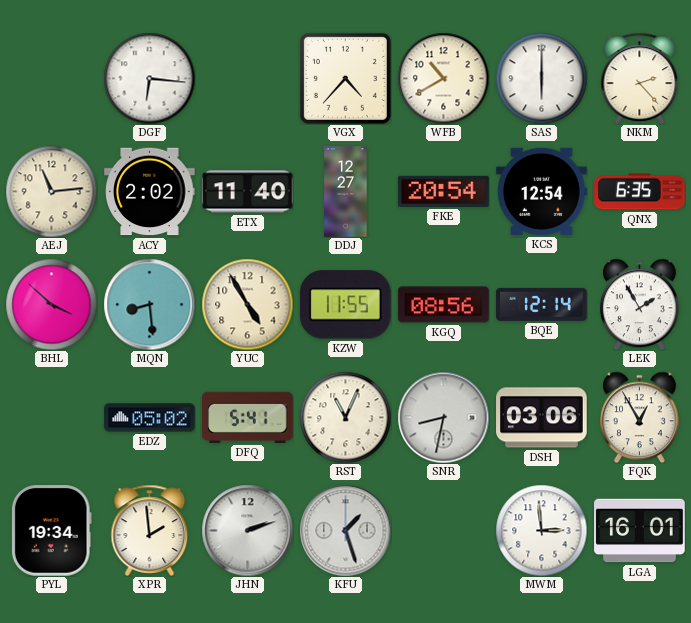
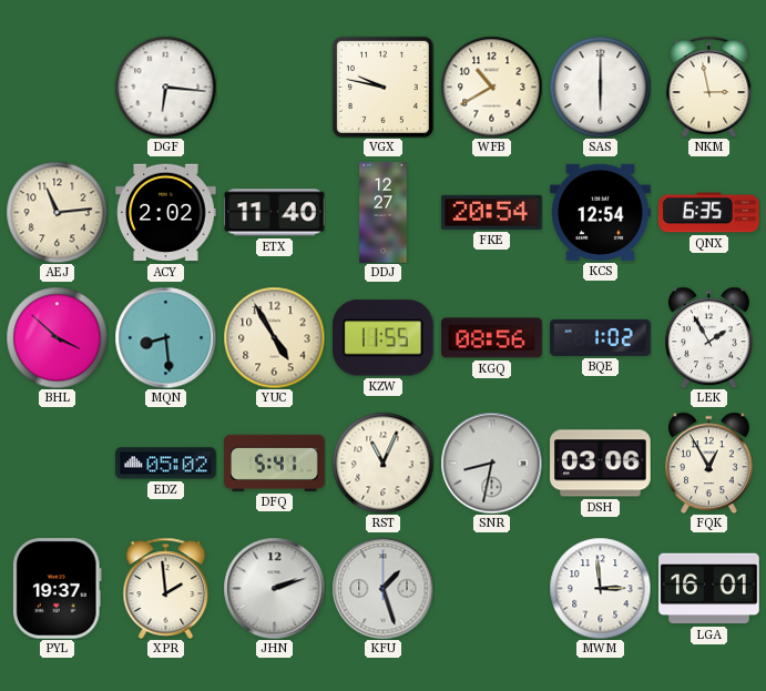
VGX: 4:37 -> 9:47 (382, 87)
NKM: 2:23 -> 2:58 (709, 87)
BQE: 12:14 -> 1:02 (601, 337)
PYL: 19:34 -> 19:37 (57, 589)
